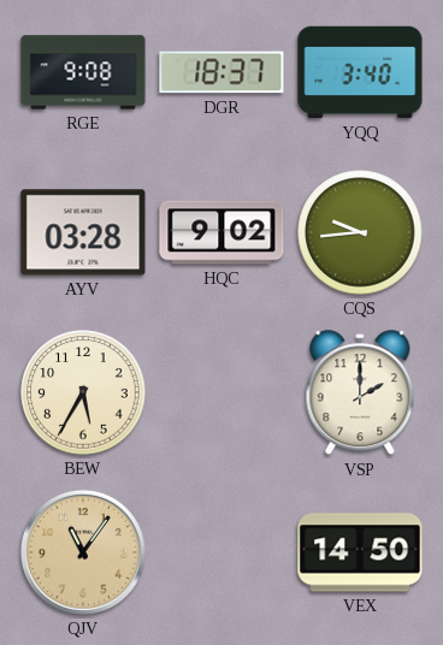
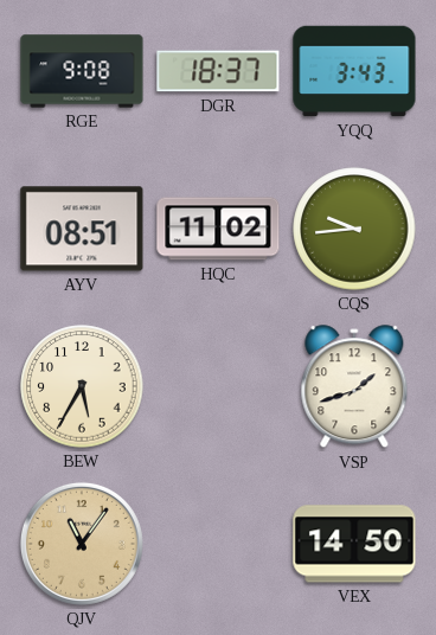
YQQ: 3:40 -> 3:43 (354, 71)
AYV: 03:28 -> 08:51 (82, 229)
HQC: 9:02 -> 11:02 (218, 229)
VSP: 2:00 -> 1:42 (354, 387)
